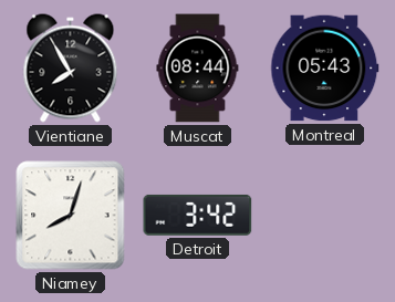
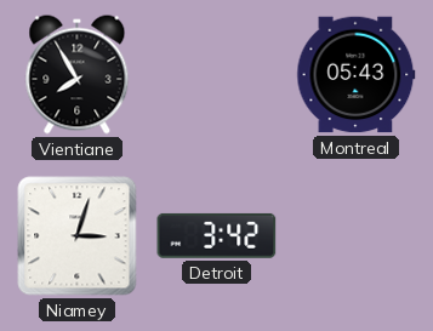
Muscat: 08:44 -> none (198, 69)
Niamey: 8:03 -> 3:03 (78, 236)
